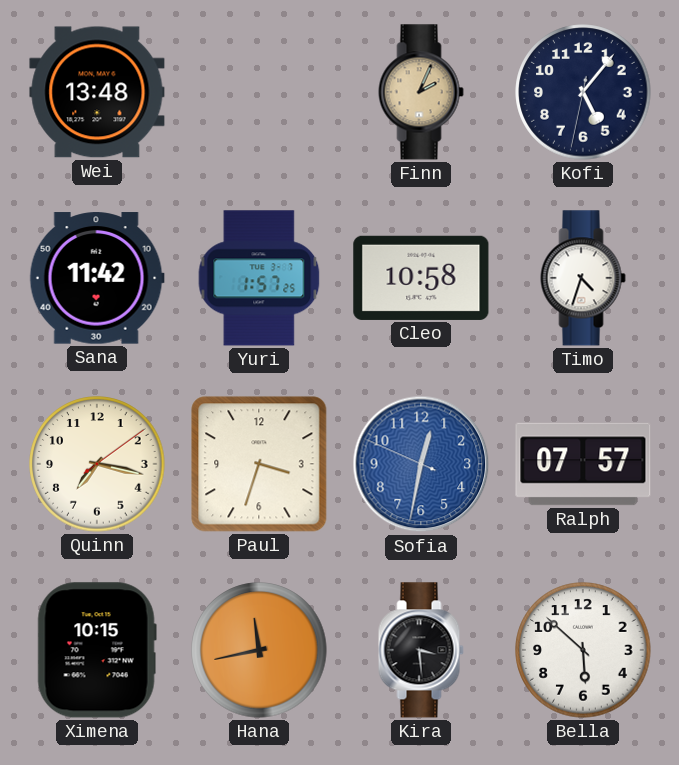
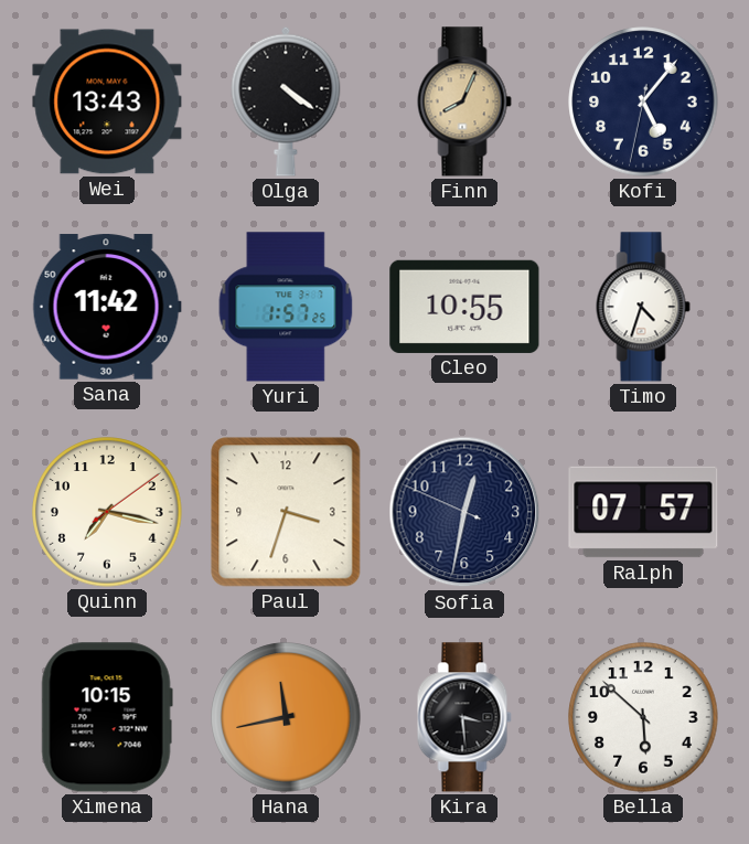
Wei: 13:48 -> 13:43 (107, 102)
Olga: none -> 4:21 (286, 102)
Finn: 2:04 -> 8:04 (464, 102)
Cleo: 10:58 -> 10:55 (464, 307)
Sofia dial: blue -> navy (464, 512)
